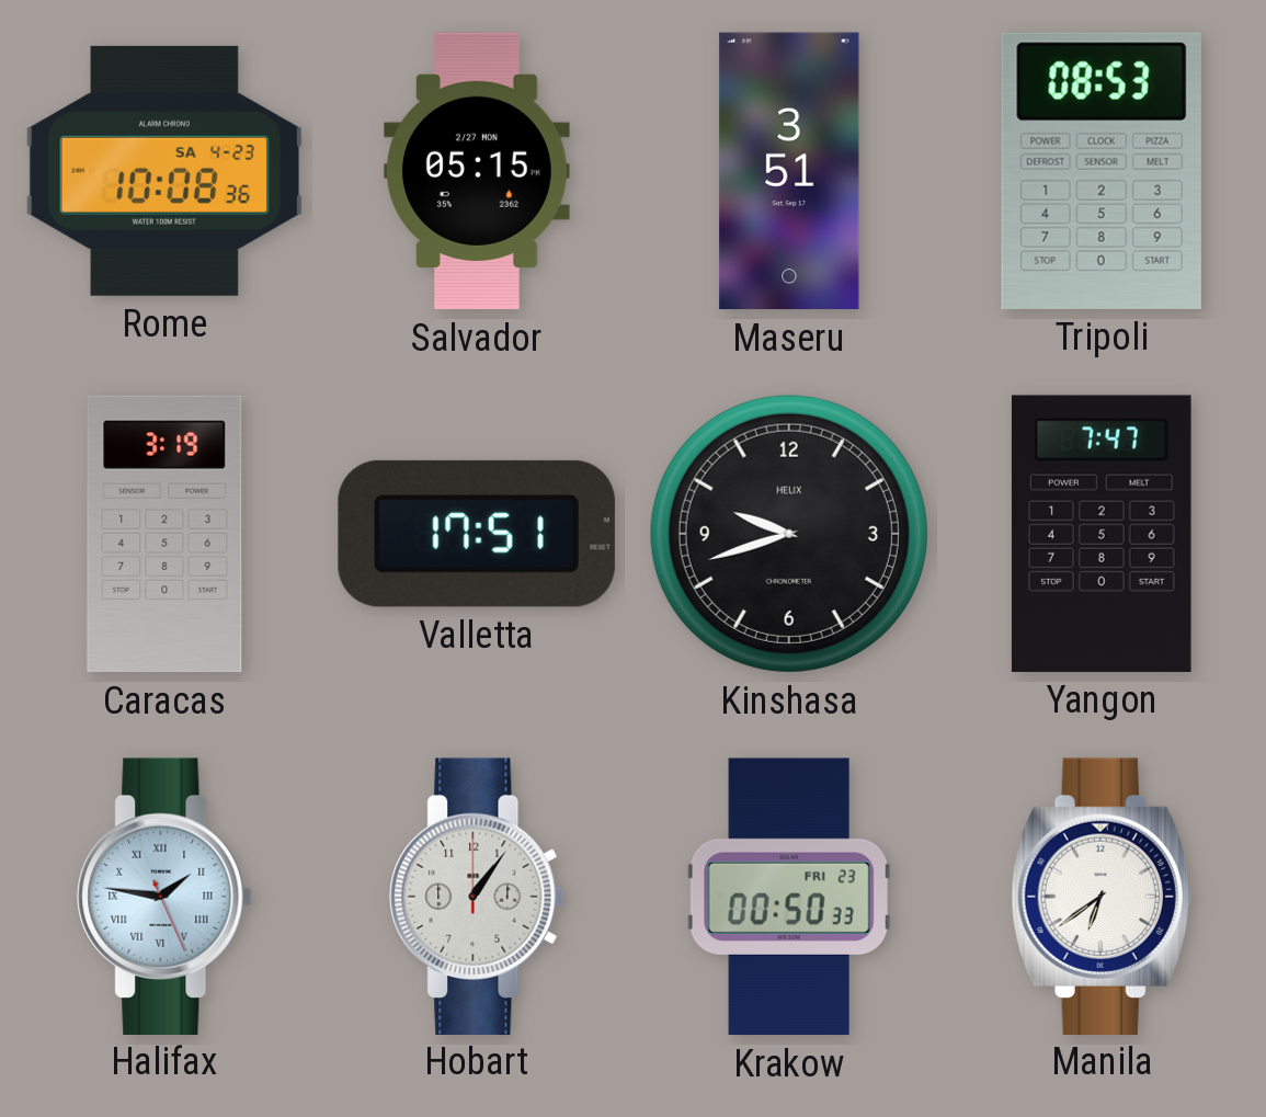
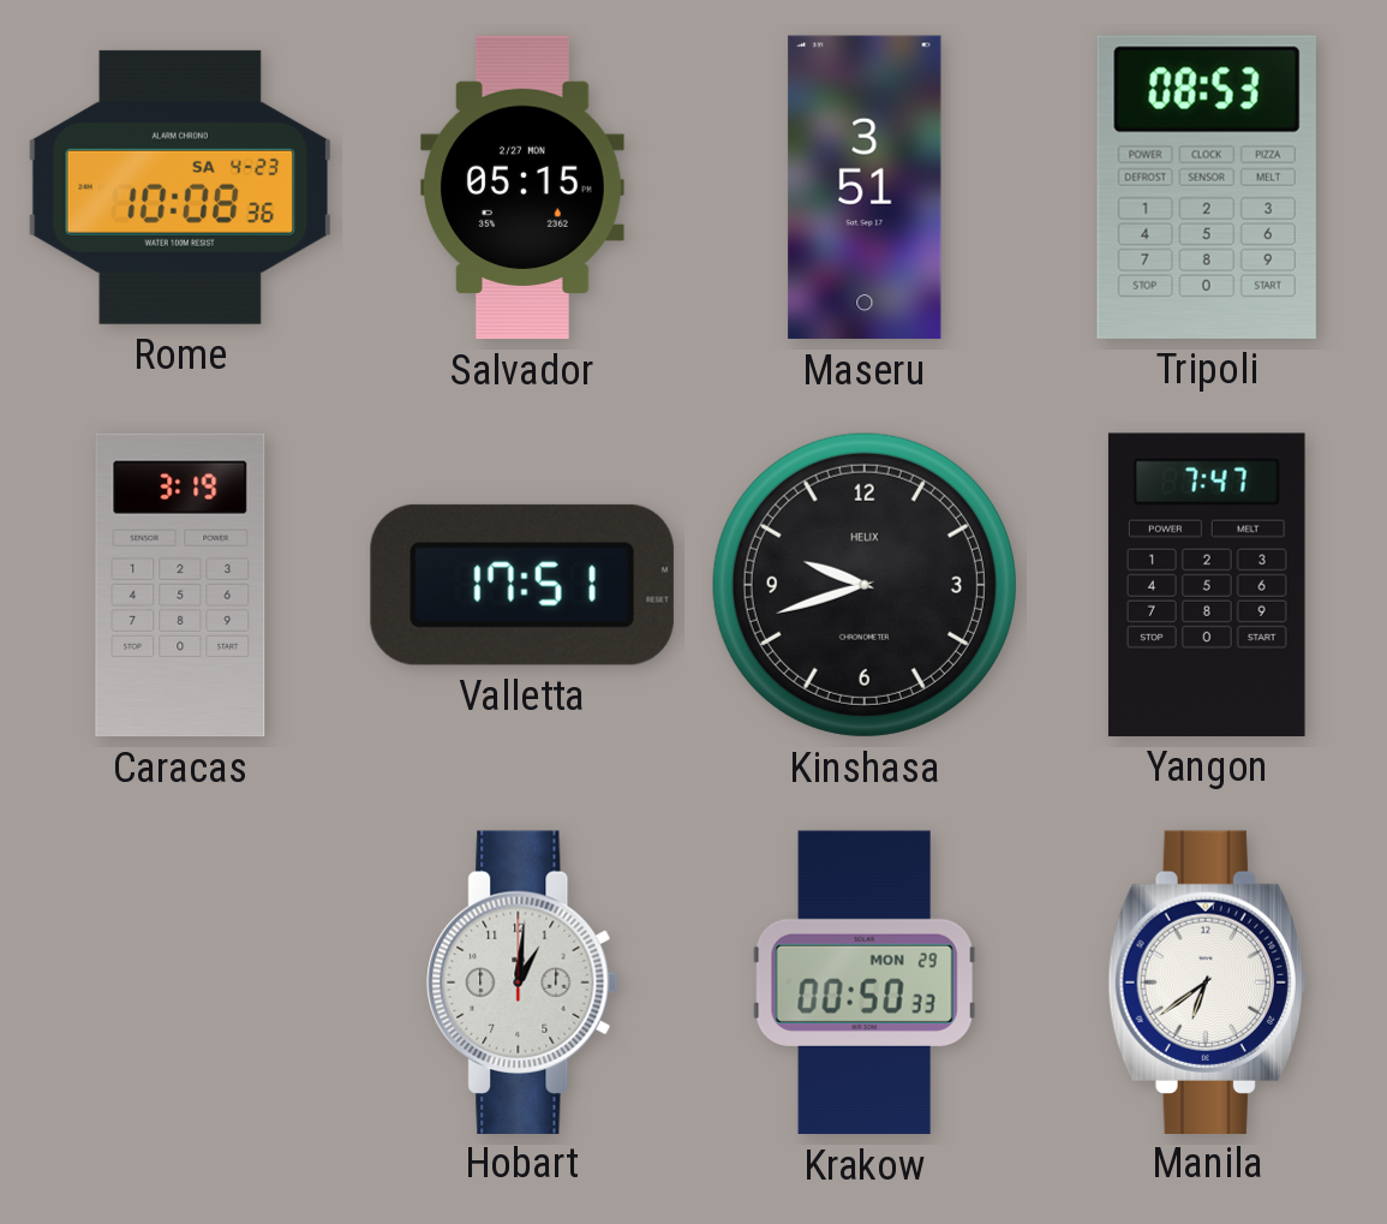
Halifax: 1:46 -> none (164, 896)
Hobart: 1:06 -> 1:01 (522, 981)
Krakow date: FRI 23 -> MON 29 (865, 983)
